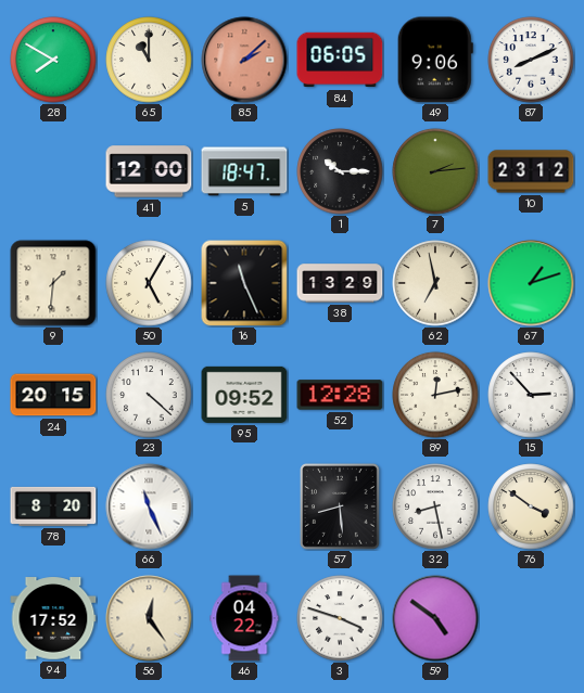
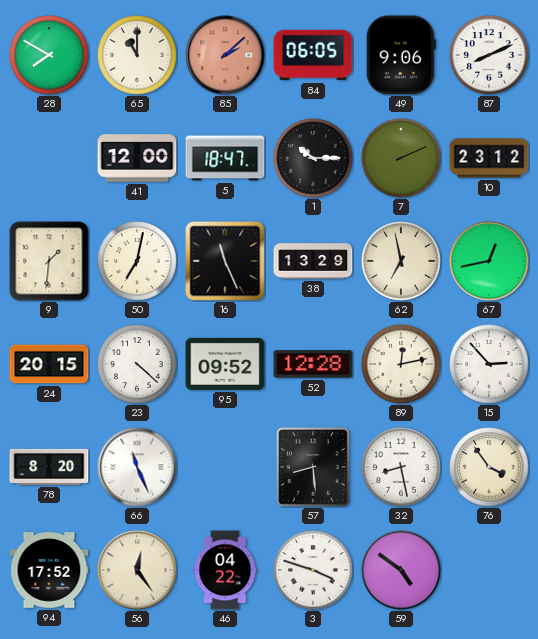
7: 2:14 -> 2:11 (401, 158)
50: 5:05 -> 7:02 (137, 261)
67: 1:12 -> 12:43 (489, 261)
76: 3:51 -> 3:54 (489, 467)
